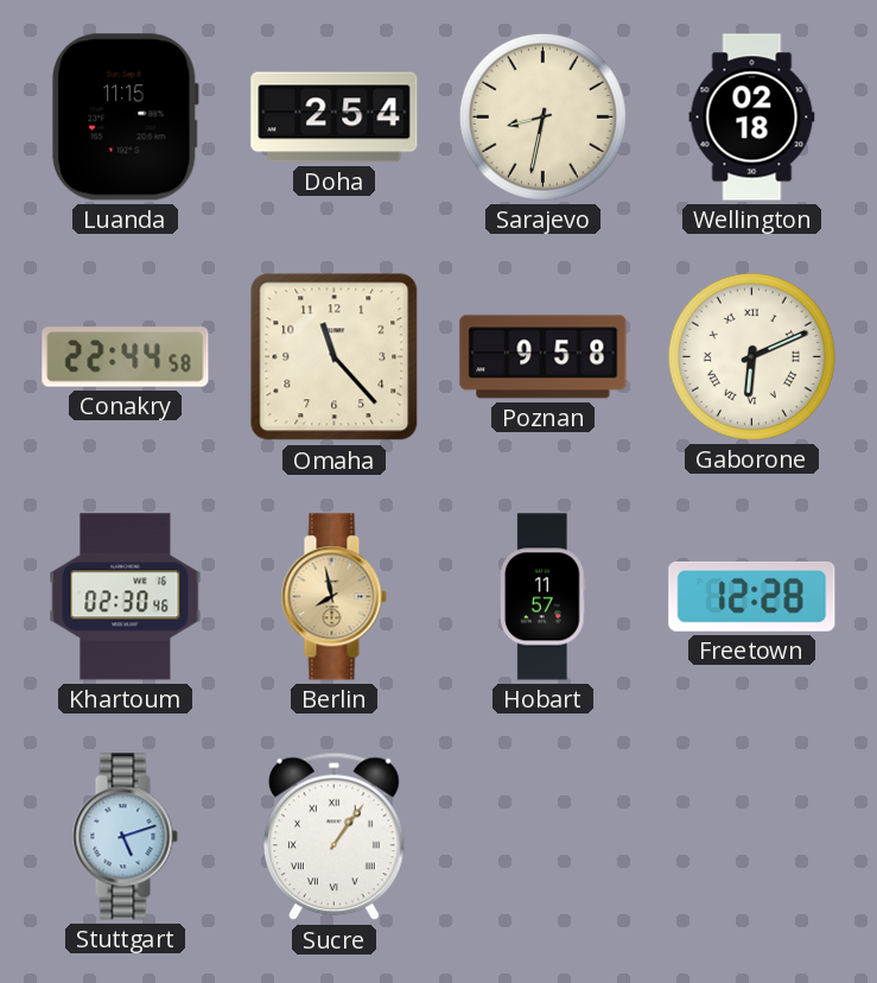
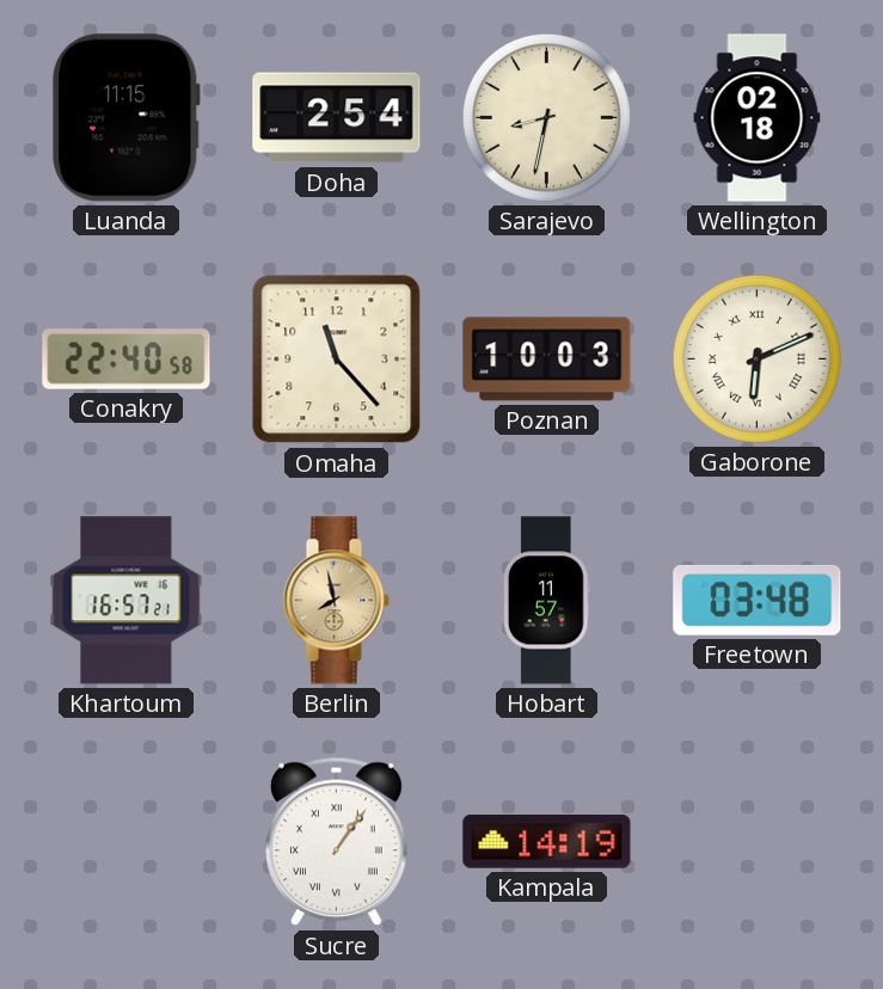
Conakry: 22:44 -> 22:40 (127, 360)
Poznan: 9:58 -> 10:03 (547, 360)
Khartoum: 02:30 -> 16:57 (127, 601)
Freetown: 12:28 -> 03:48 (758, 600)
Stuttgart: 5:12 -> none (125, 837)
Kampala: none -> 14:19 (547, 842)
